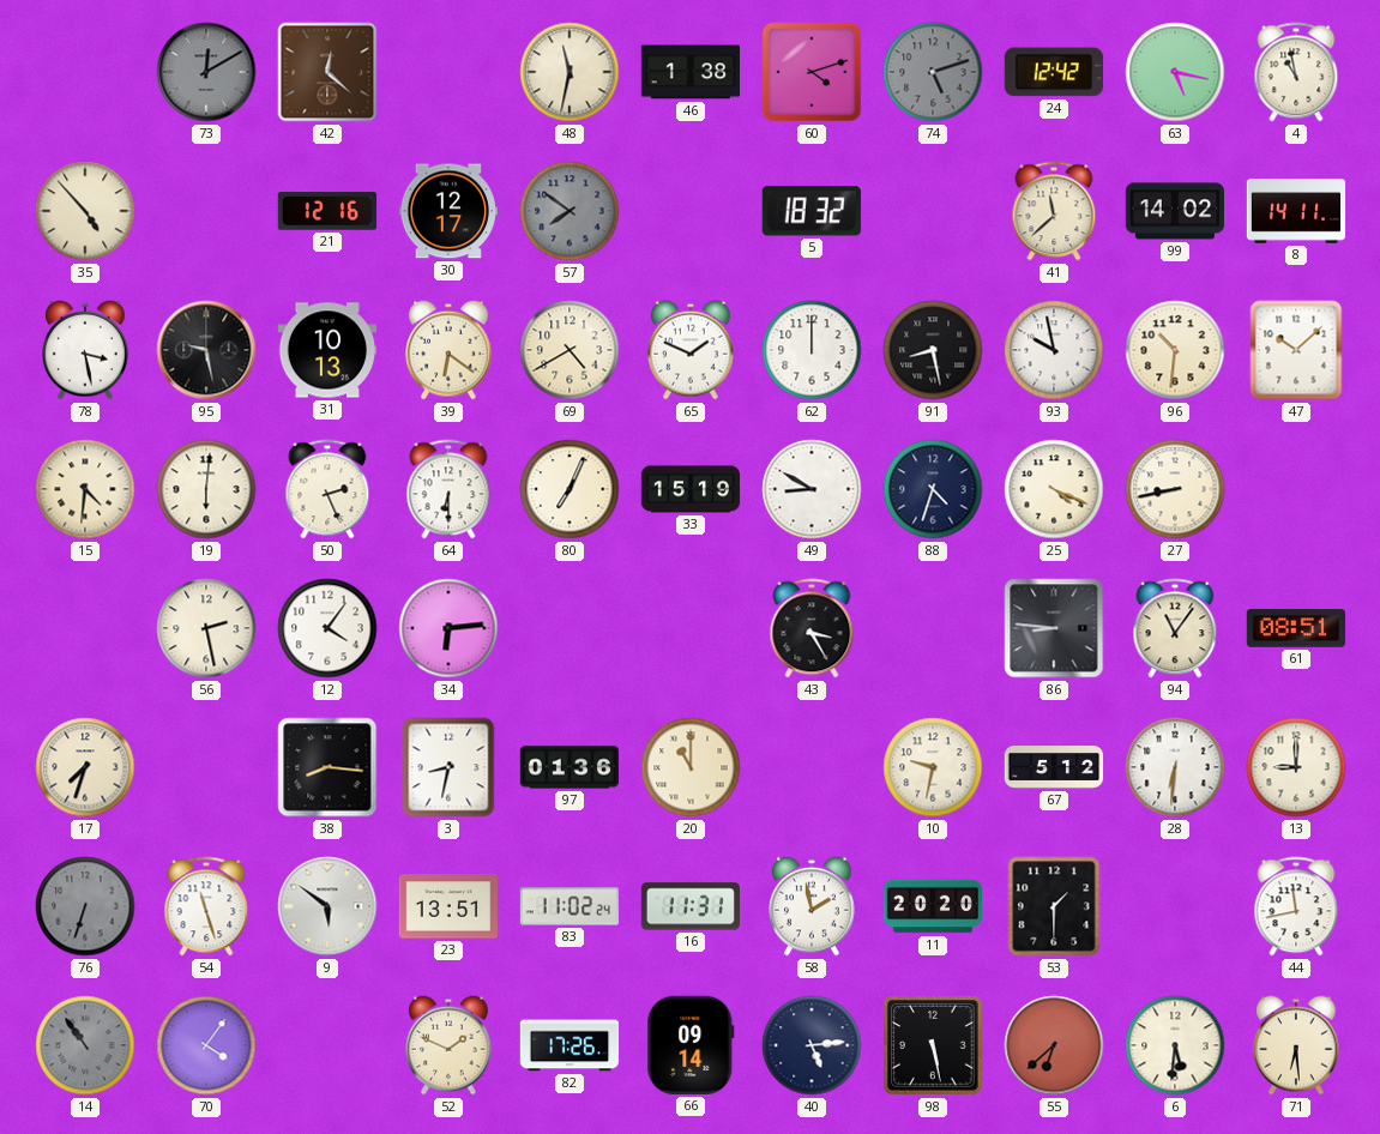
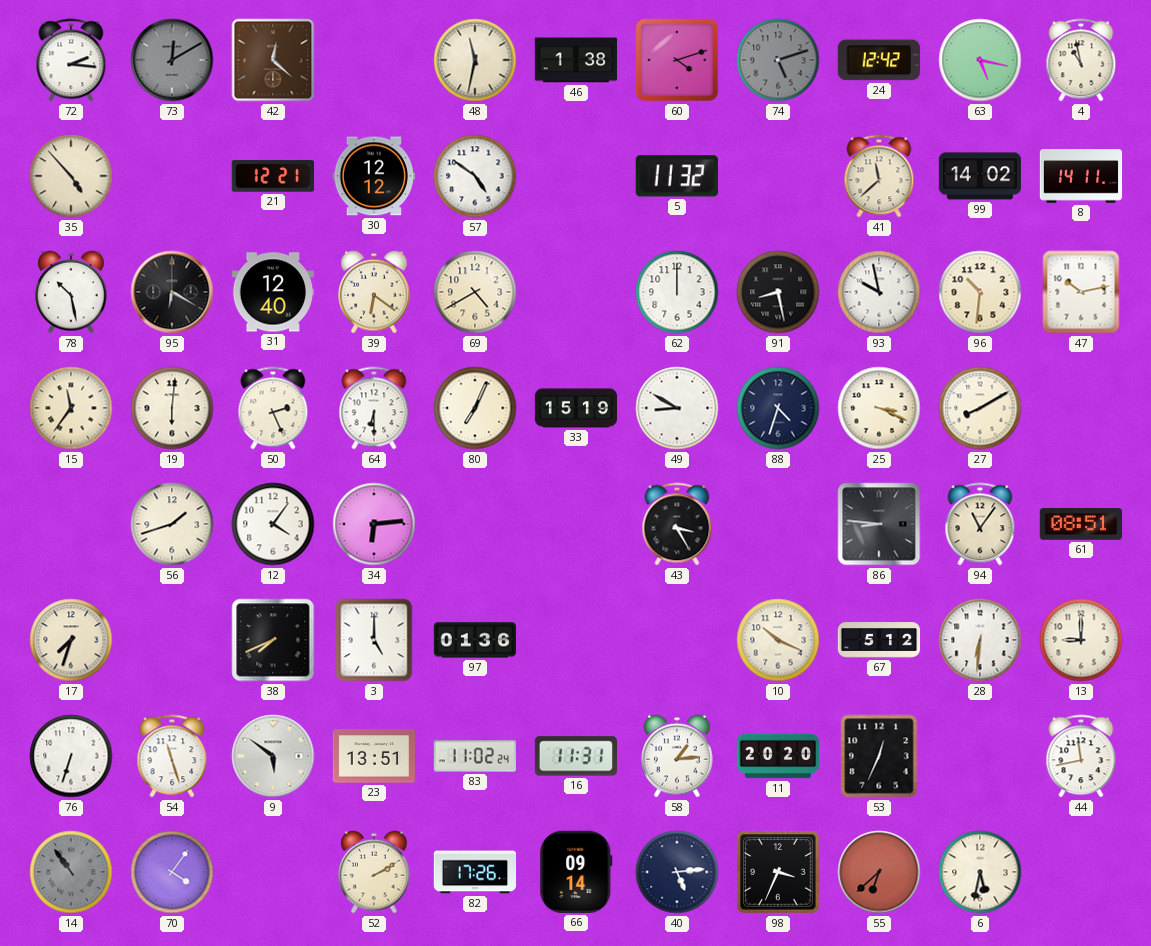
72: none -> 2:16 (71, 60)
21: 12:16 -> 12:21 (272, 176)
30: 12:17 -> 12:12 (373, 176)
57: 7:51 -> 4:51 (475, 176)
57 dial: grey -> white (475, 176)
5: 18:32 -> 11:32 (677, 176)
78: 3:28 -> 10:28 (71, 292)
95: 9:28 -> 6:20 (172, 292)
31: 10:13 -> 12:40 (272, 292)
65: 1:49 -> none (691, 350)
47: 10:08 -> 10:13 (1081, 292)
15: 4:31 -> 11:36 (71, 408)
25: 4:19 -> 3:19 (879, 408)
27: 8:43 -> 8:10 (980, 408)
56: 2:28 -> 1:42 (172, 524)
38: 8:16 -> 7:41 (273, 640)
3: 8:32 -> 5:00 (374, 640)
20: 11:00 -> none (691, 767)
10: 9:32 -> 10:19 (778, 640)
76 dial: grey -> white (71, 756)
58: 1:58 -> 1:14 (677, 756)
53: 1:30 -> 12:34 (879, 756)
52: 1:49 -> 2:10 (374, 872)
98: 5:28 -> 3:34 (778, 872)
6: 5:31 -> 5:32 (980, 872)
71: 6:29 -> none (1296, 1045)
